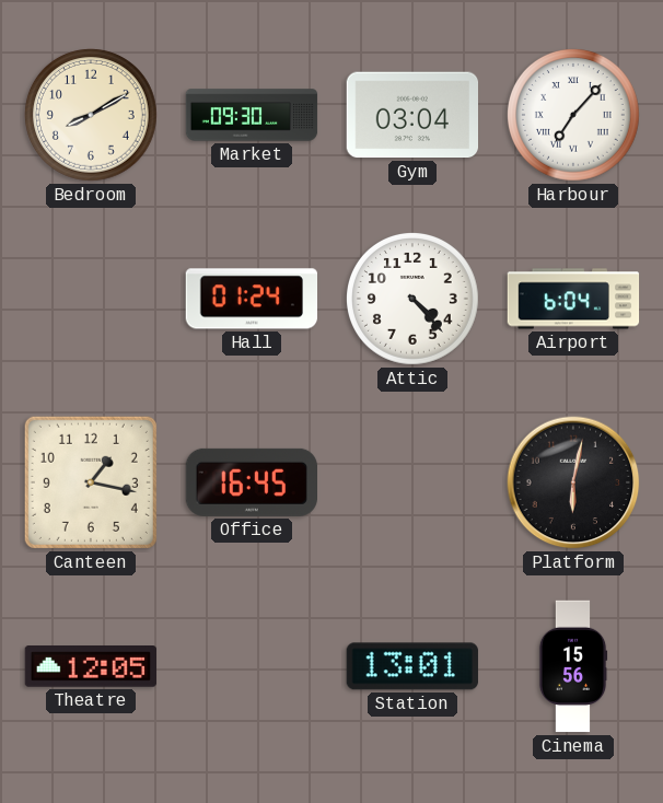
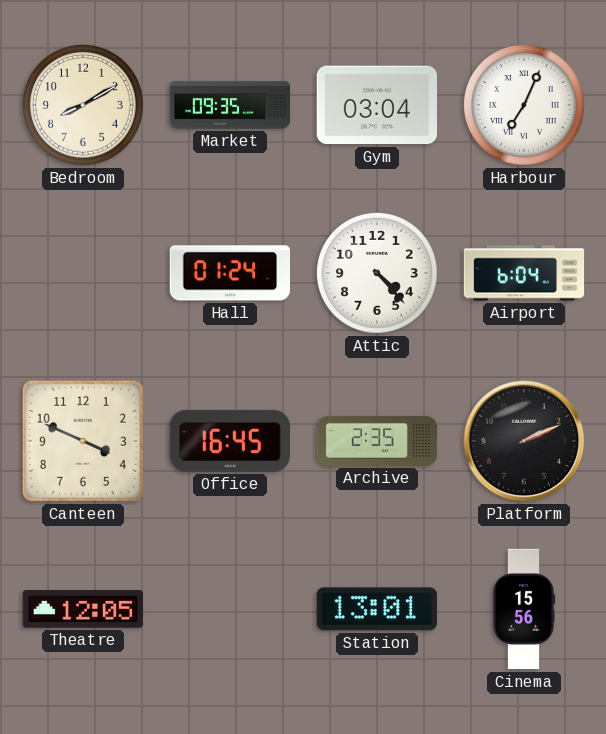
Market: 09:30 -> 09:35 (230, 105)
Harbour: 7:07 -> 7:04 (524, 105)
Canteen: 1:17 -> 3:49 (83, 441)
Archive: none -> 2:35 (377, 441)
Platform: 6:02 -> 2:11 (524, 441)
